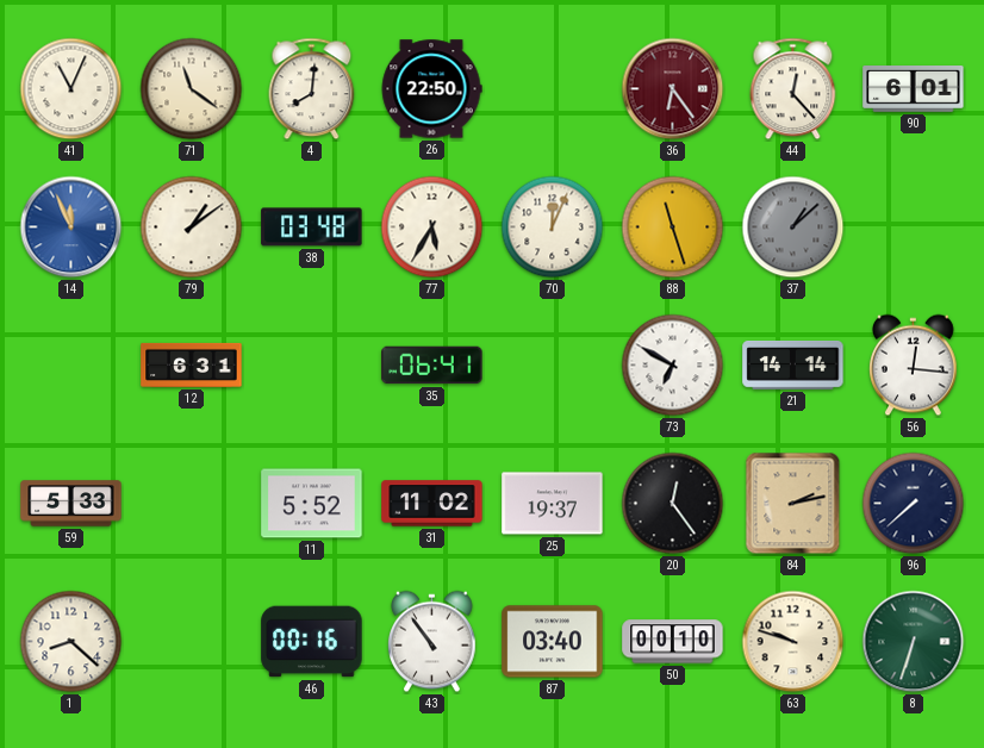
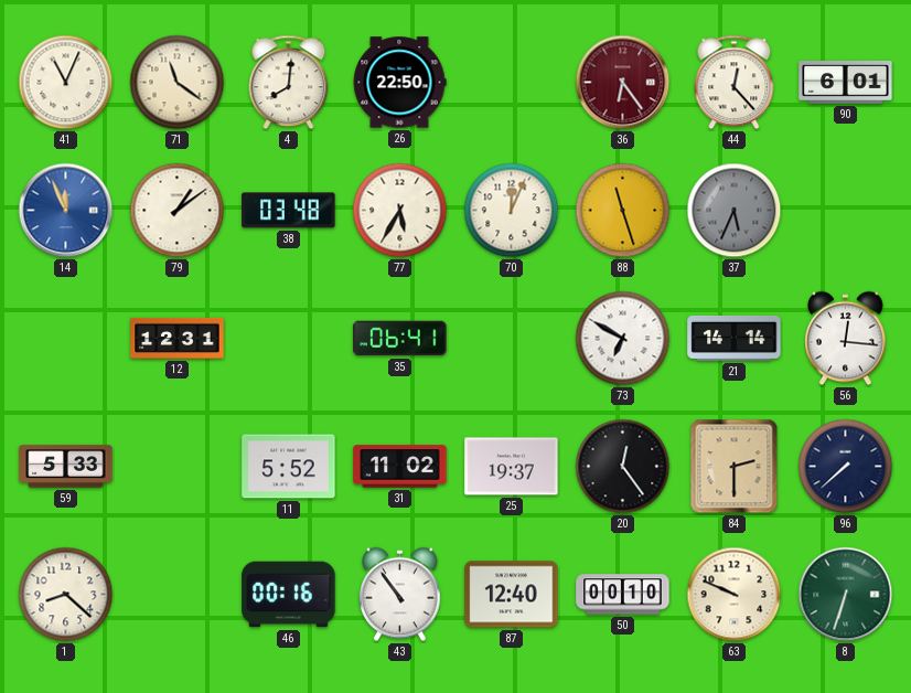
37: 1:08 -> 5:34 (735, 211)
12: 6:31 -> 12:31 (178, 338)
84: 2:13 -> 2:30 (735, 467)
87: 03:40 -> 12:40 (512, 595)
63: 9:48 -> 9:49 (735, 595)
